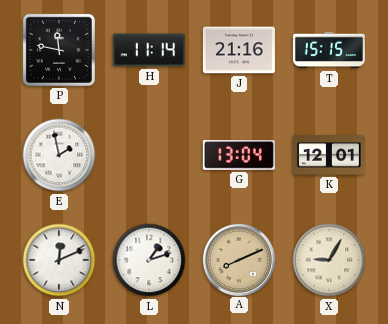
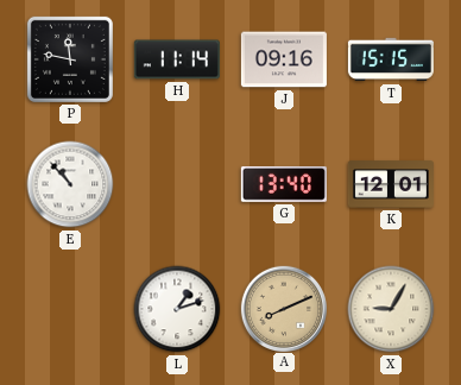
J: 21:16 -> 09:16 (284, 59)
E: 1:58 -> 10:53 (70, 184)
G: 13:04 -> 13:40 (284, 184)
N: 12:11 -> none (59, 260)
